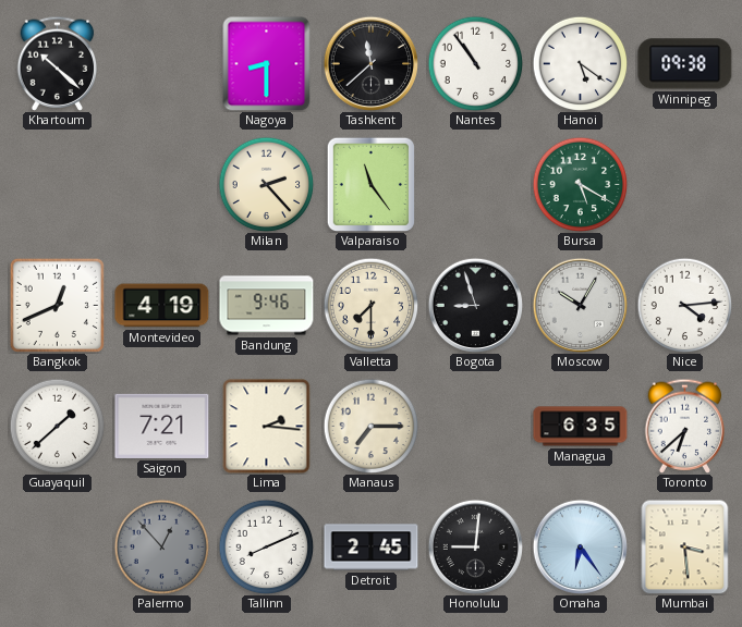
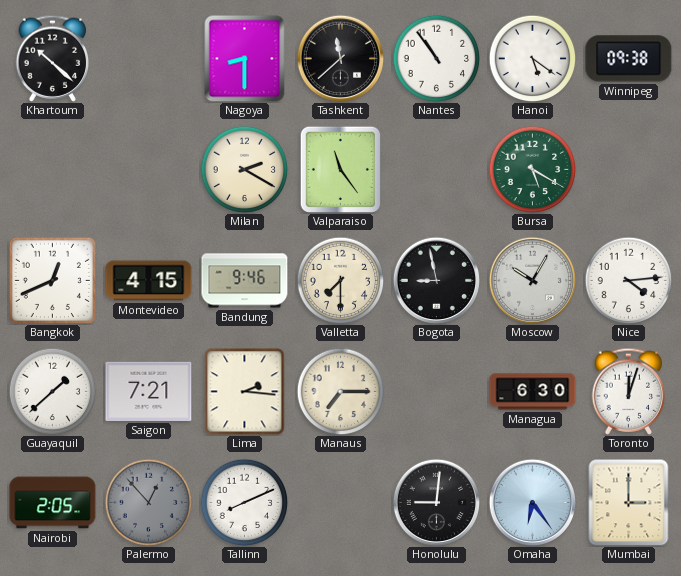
Milan: 2:23 -> 2:20 (244, 169)
Montevideo: 4:19 -> 4:15 (149, 281)
Bogota: 8:57 -> 8:58 (436, 280)
Managua: 6:35 -> 6:30 (533, 392)
Toronto: 6:38 -> 12:03 (629, 391)
Nairobi: none -> 2:05 (53, 503)
Detroit: 2:45 -> none (372, 548)
Mumbai: 3:29 -> 3:00 (629, 502)
